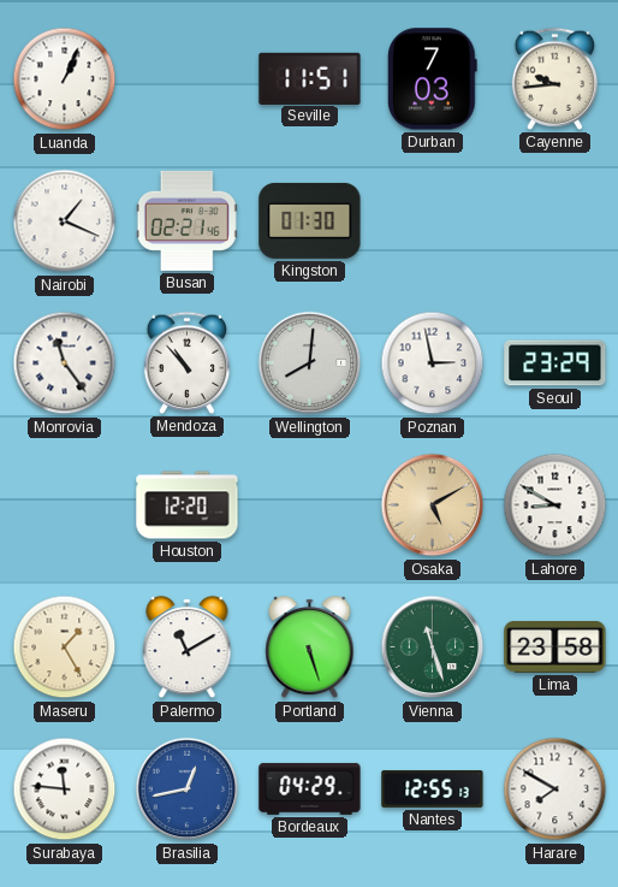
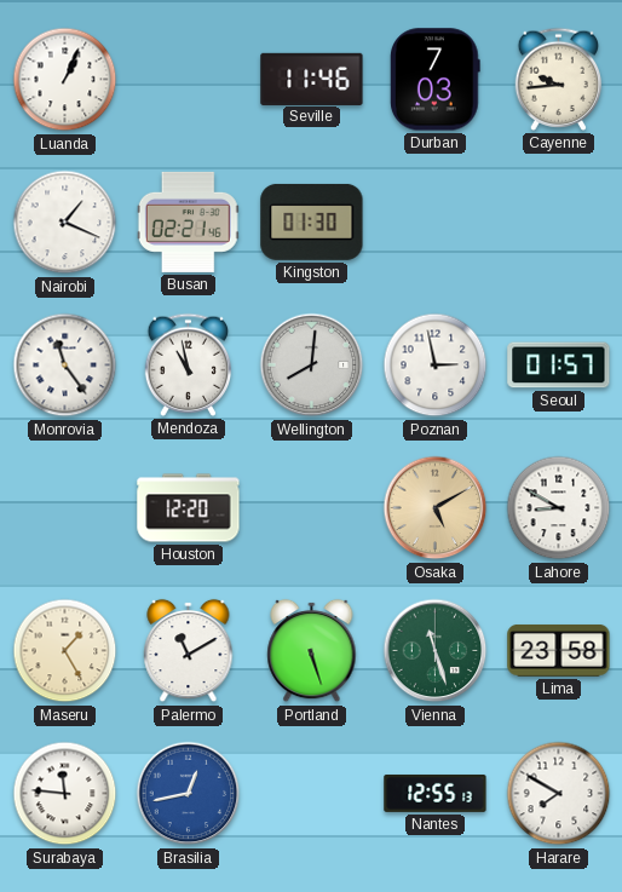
Seville: 11:51 -> 11:46 (312, 79)
Mendoza: 10:53 -> 10:58 (189, 364)
Seoul: 23:29 -> 01:57 (559, 366)
Bordeaux: 04:29 -> none (310, 788)
